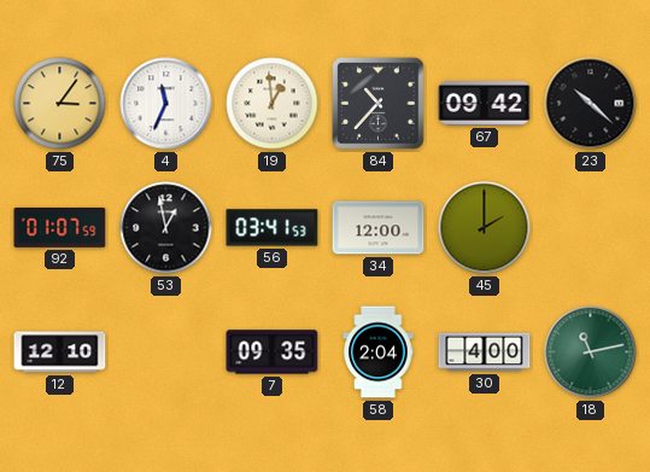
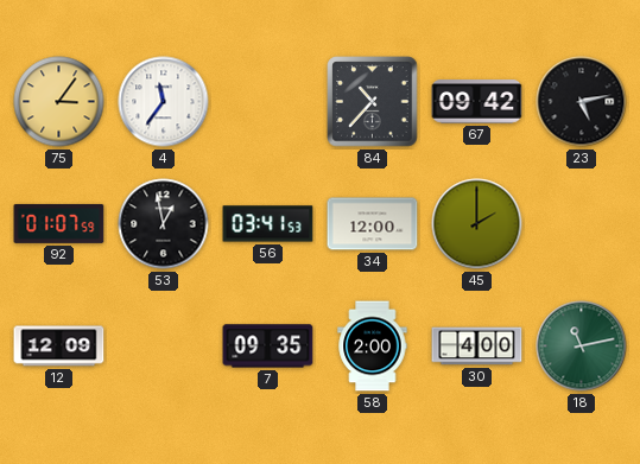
4: 11:34 -> 11:36 (164, 102)
19: 12:59 -> none (273, 104)
23: 10:22 -> 5:13 (582, 102)
12: 12:10 -> 12:09 (59, 347)
58: 2:04 -> 2:00 (373, 347)
